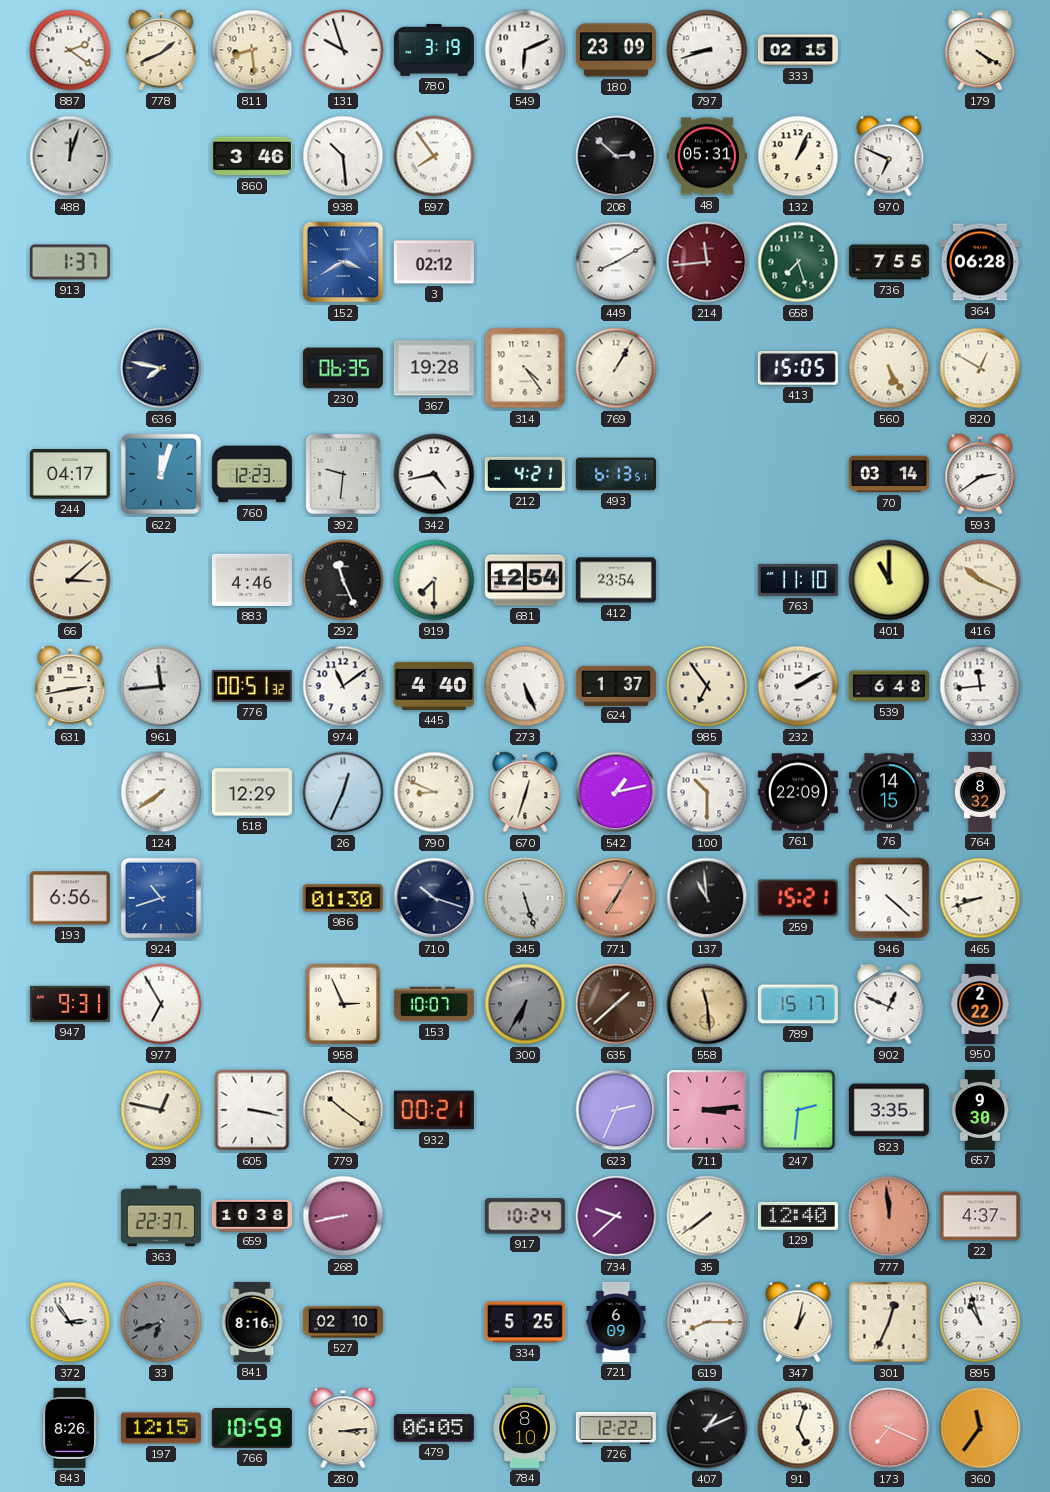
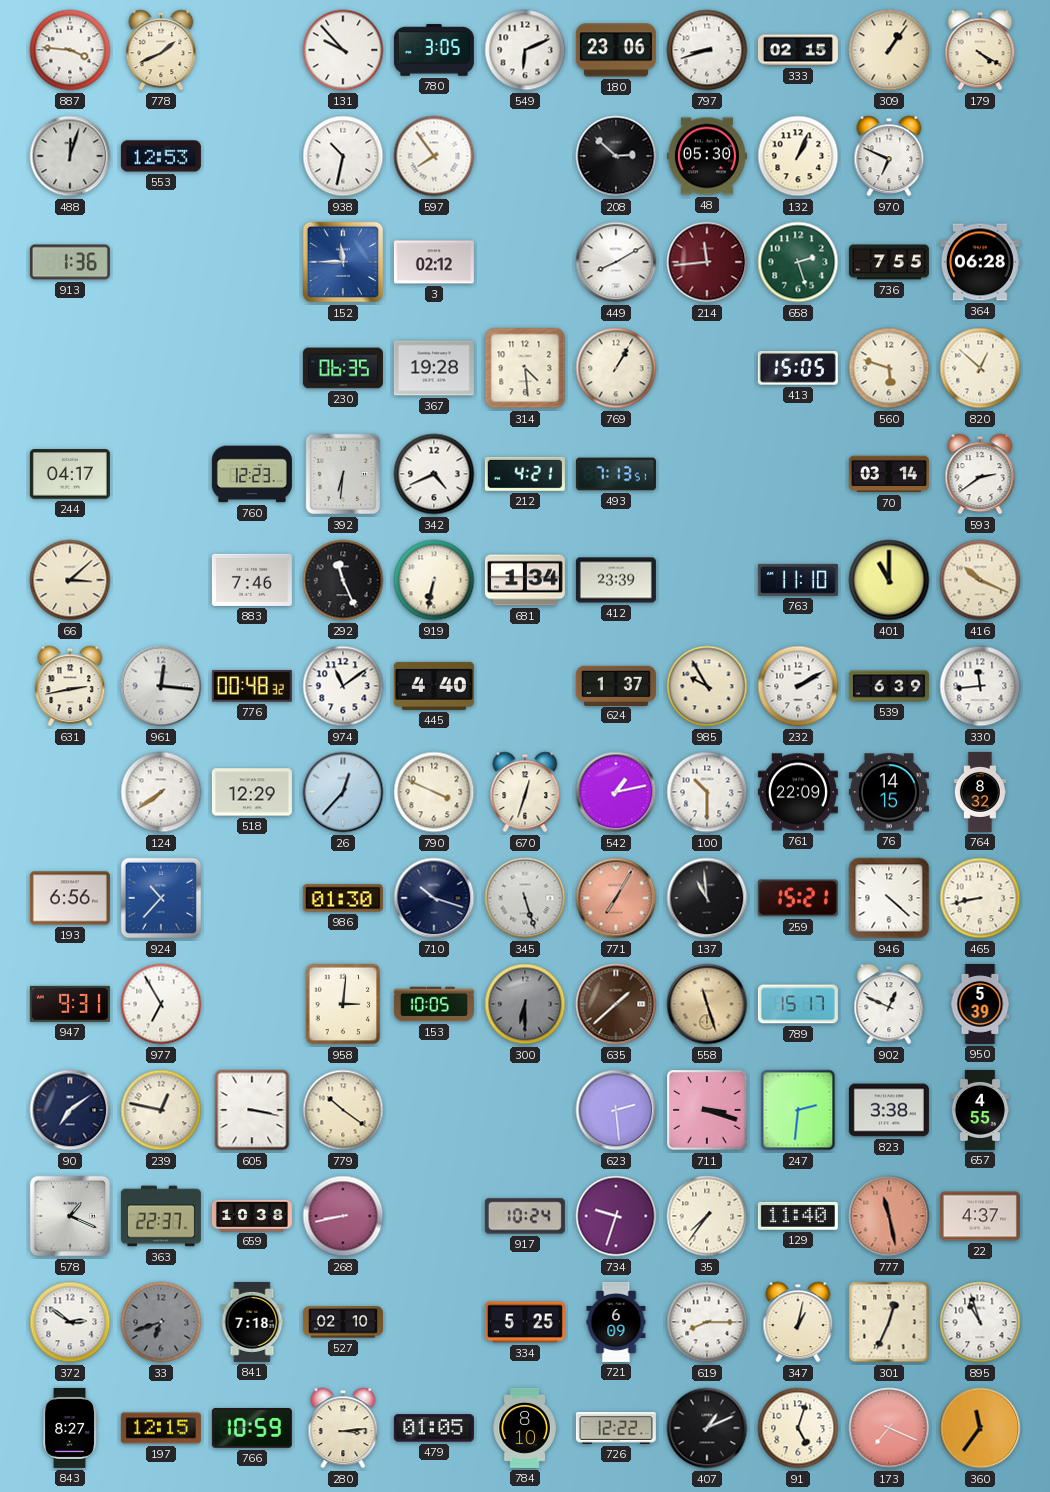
887: 2:21 -> 3:46 (70, 50)
811: 8:29 -> none (252, 50)
131: 9:57 -> 9:53 (343, 50)
780: 3:19 -> 3:05 (434, 50)
180: 23:09 -> 23:06 (616, 50)
309: none -> 1:06 (889, 50)
553: none -> 12:53 (161, 156)
860: 3:46 -> none (252, 156)
938: 10:29 -> 10:32 (343, 156)
48: 05:31 -> 05:30 (707, 156)
913: 1:37 -> 1:36 (70, 262)
152: 3:40 -> 11:45 (343, 262)
658: 7:27 -> 2:27 (798, 262)
636: 7:47 -> none (161, 368)
314: 4:24 -> 4:29 (525, 368)
560: 5:25 -> 5:48 (889, 368)
820: 12:50 -> 12:52 (980, 368)
622: 12:03 -> none (161, 474)
392: 9:31 -> 6:31 (343, 474)
342: 4:43 -> 4:41 (434, 474)
493: 6:13 -> 7:13 (616, 474)
883: 4:46 -> 7:46 (252, 580)
919: 7:30 -> 6:32 (434, 580)
681: 12:54 -> 1:34 (525, 580)
412: 23:54 -> 23:39 (616, 580)
961: 11:44 -> 12:16 (161, 686)
776: 00:51 -> 00:48 (252, 686)
273: 5:26 -> none (525, 686)
985: 6:54 -> 9:55 (707, 686)
539: 6:48 -> 6:39 (889, 686)
26: 12:34 -> 12:37 (343, 792)
790: 8:49 -> 3:49 (434, 792)
924: 10:42 -> 10:37 (161, 898)
465: 8:42 -> 8:43 (980, 898)
958: 2:56 -> 3:01 (343, 1004)
153: 10:07 -> 10:05 (434, 1004)
300: 6:35 -> 6:30 (525, 1004)
558: 11:29 -> 11:27 (707, 1004)
950: 2:22 -> 5:39 (980, 1004)
90: none -> 7:09 (70, 1110)
932: 00:21 -> none (434, 1110)
623: 2:34 -> 2:29 (616, 1110)
711: 3:14 -> 3:18 (707, 1110)
823: 3:35 -> 3:38 (889, 1110)
657: 9:30 -> 4:55 (980, 1110)
578: none -> 1:19 (70, 1216)
734: 9:38 -> 9:33 (616, 1216)
35: 7:39 -> 7:36 (707, 1216)
129: 12:40 -> 11:40 (798, 1216)
777: 11:59 -> 11:28 (889, 1216)
372: 2:54 -> 2:51 (70, 1322)
841: 8:16 -> 7:18 (252, 1322)
843: 8:26 -> 8:27 (70, 1428)
479: 06:05 -> 01:05 (434, 1428)
